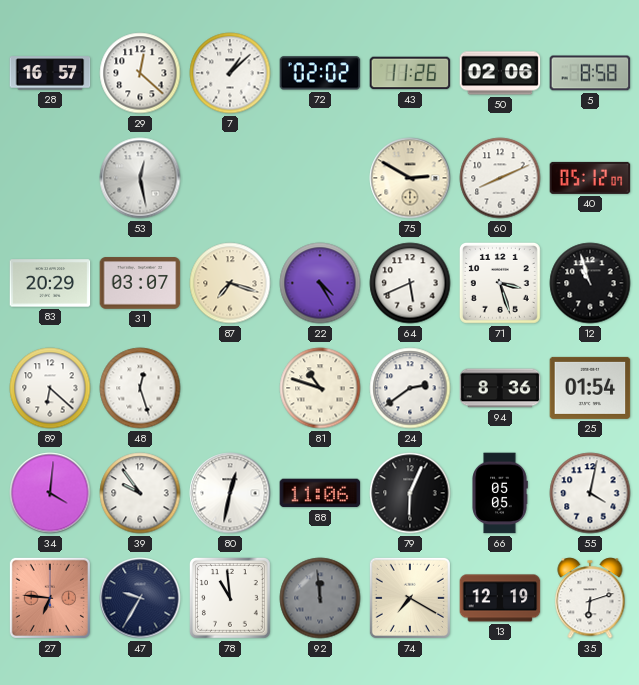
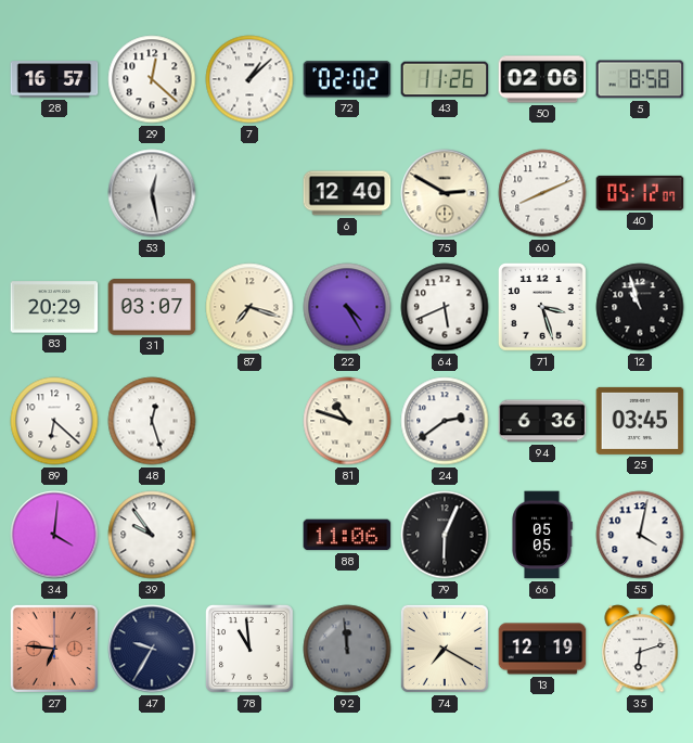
6: none -> 12:40 (347, 193)
94: 8:36 -> 6:36 (542, 421)
25: 01:54 -> 03:45 (640, 421)
80: 12:32 -> none (230, 493)
